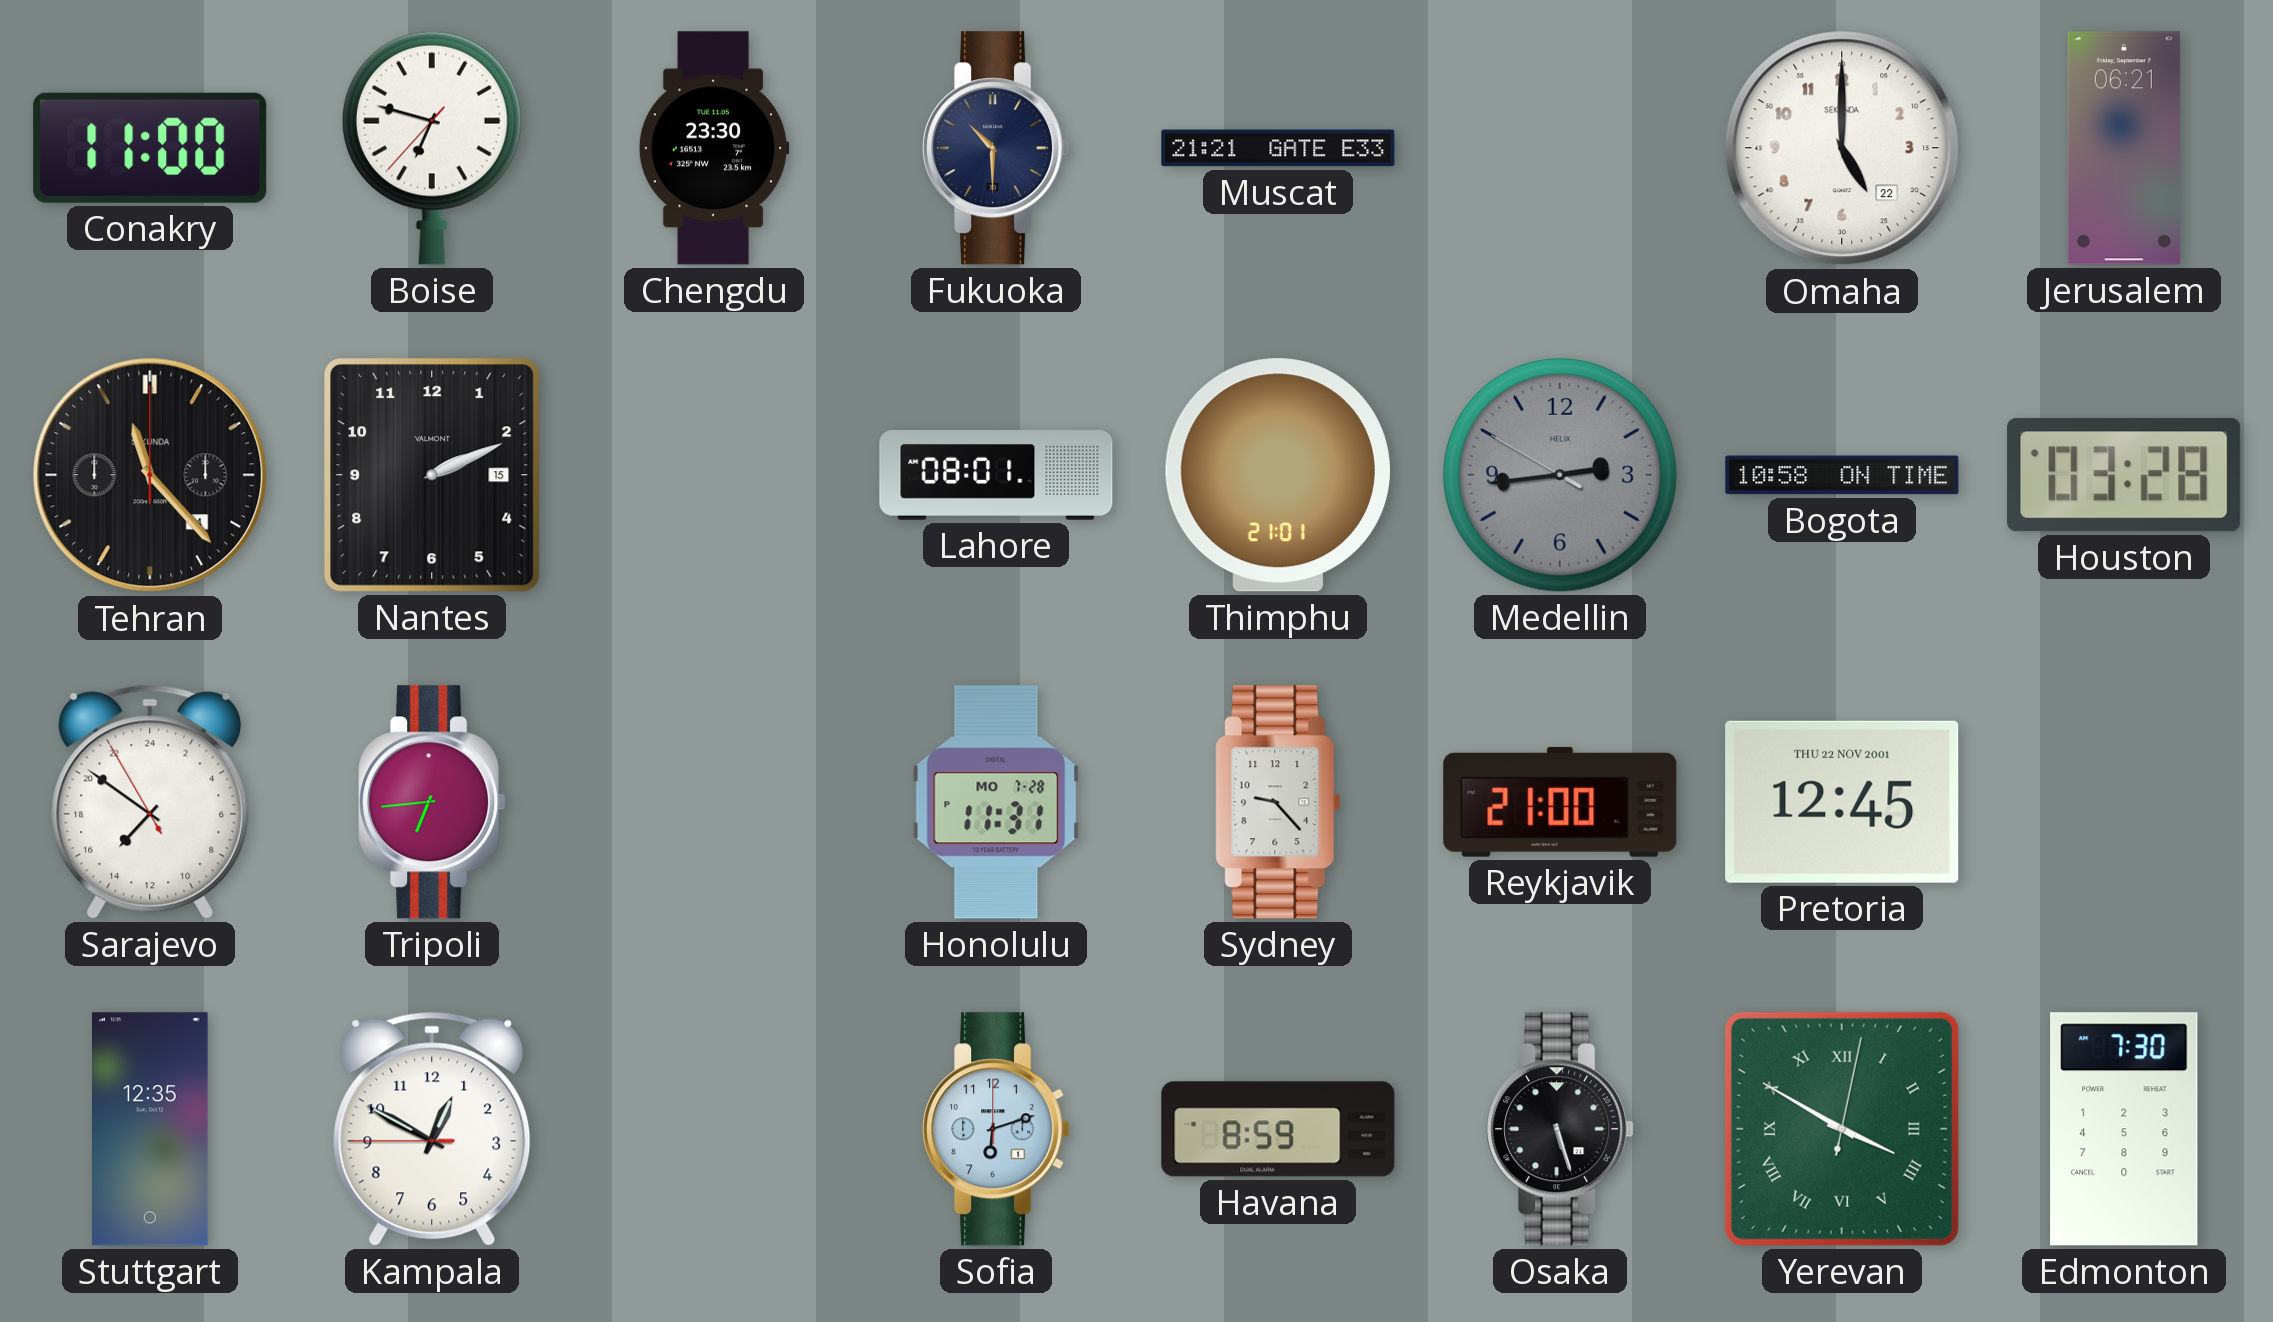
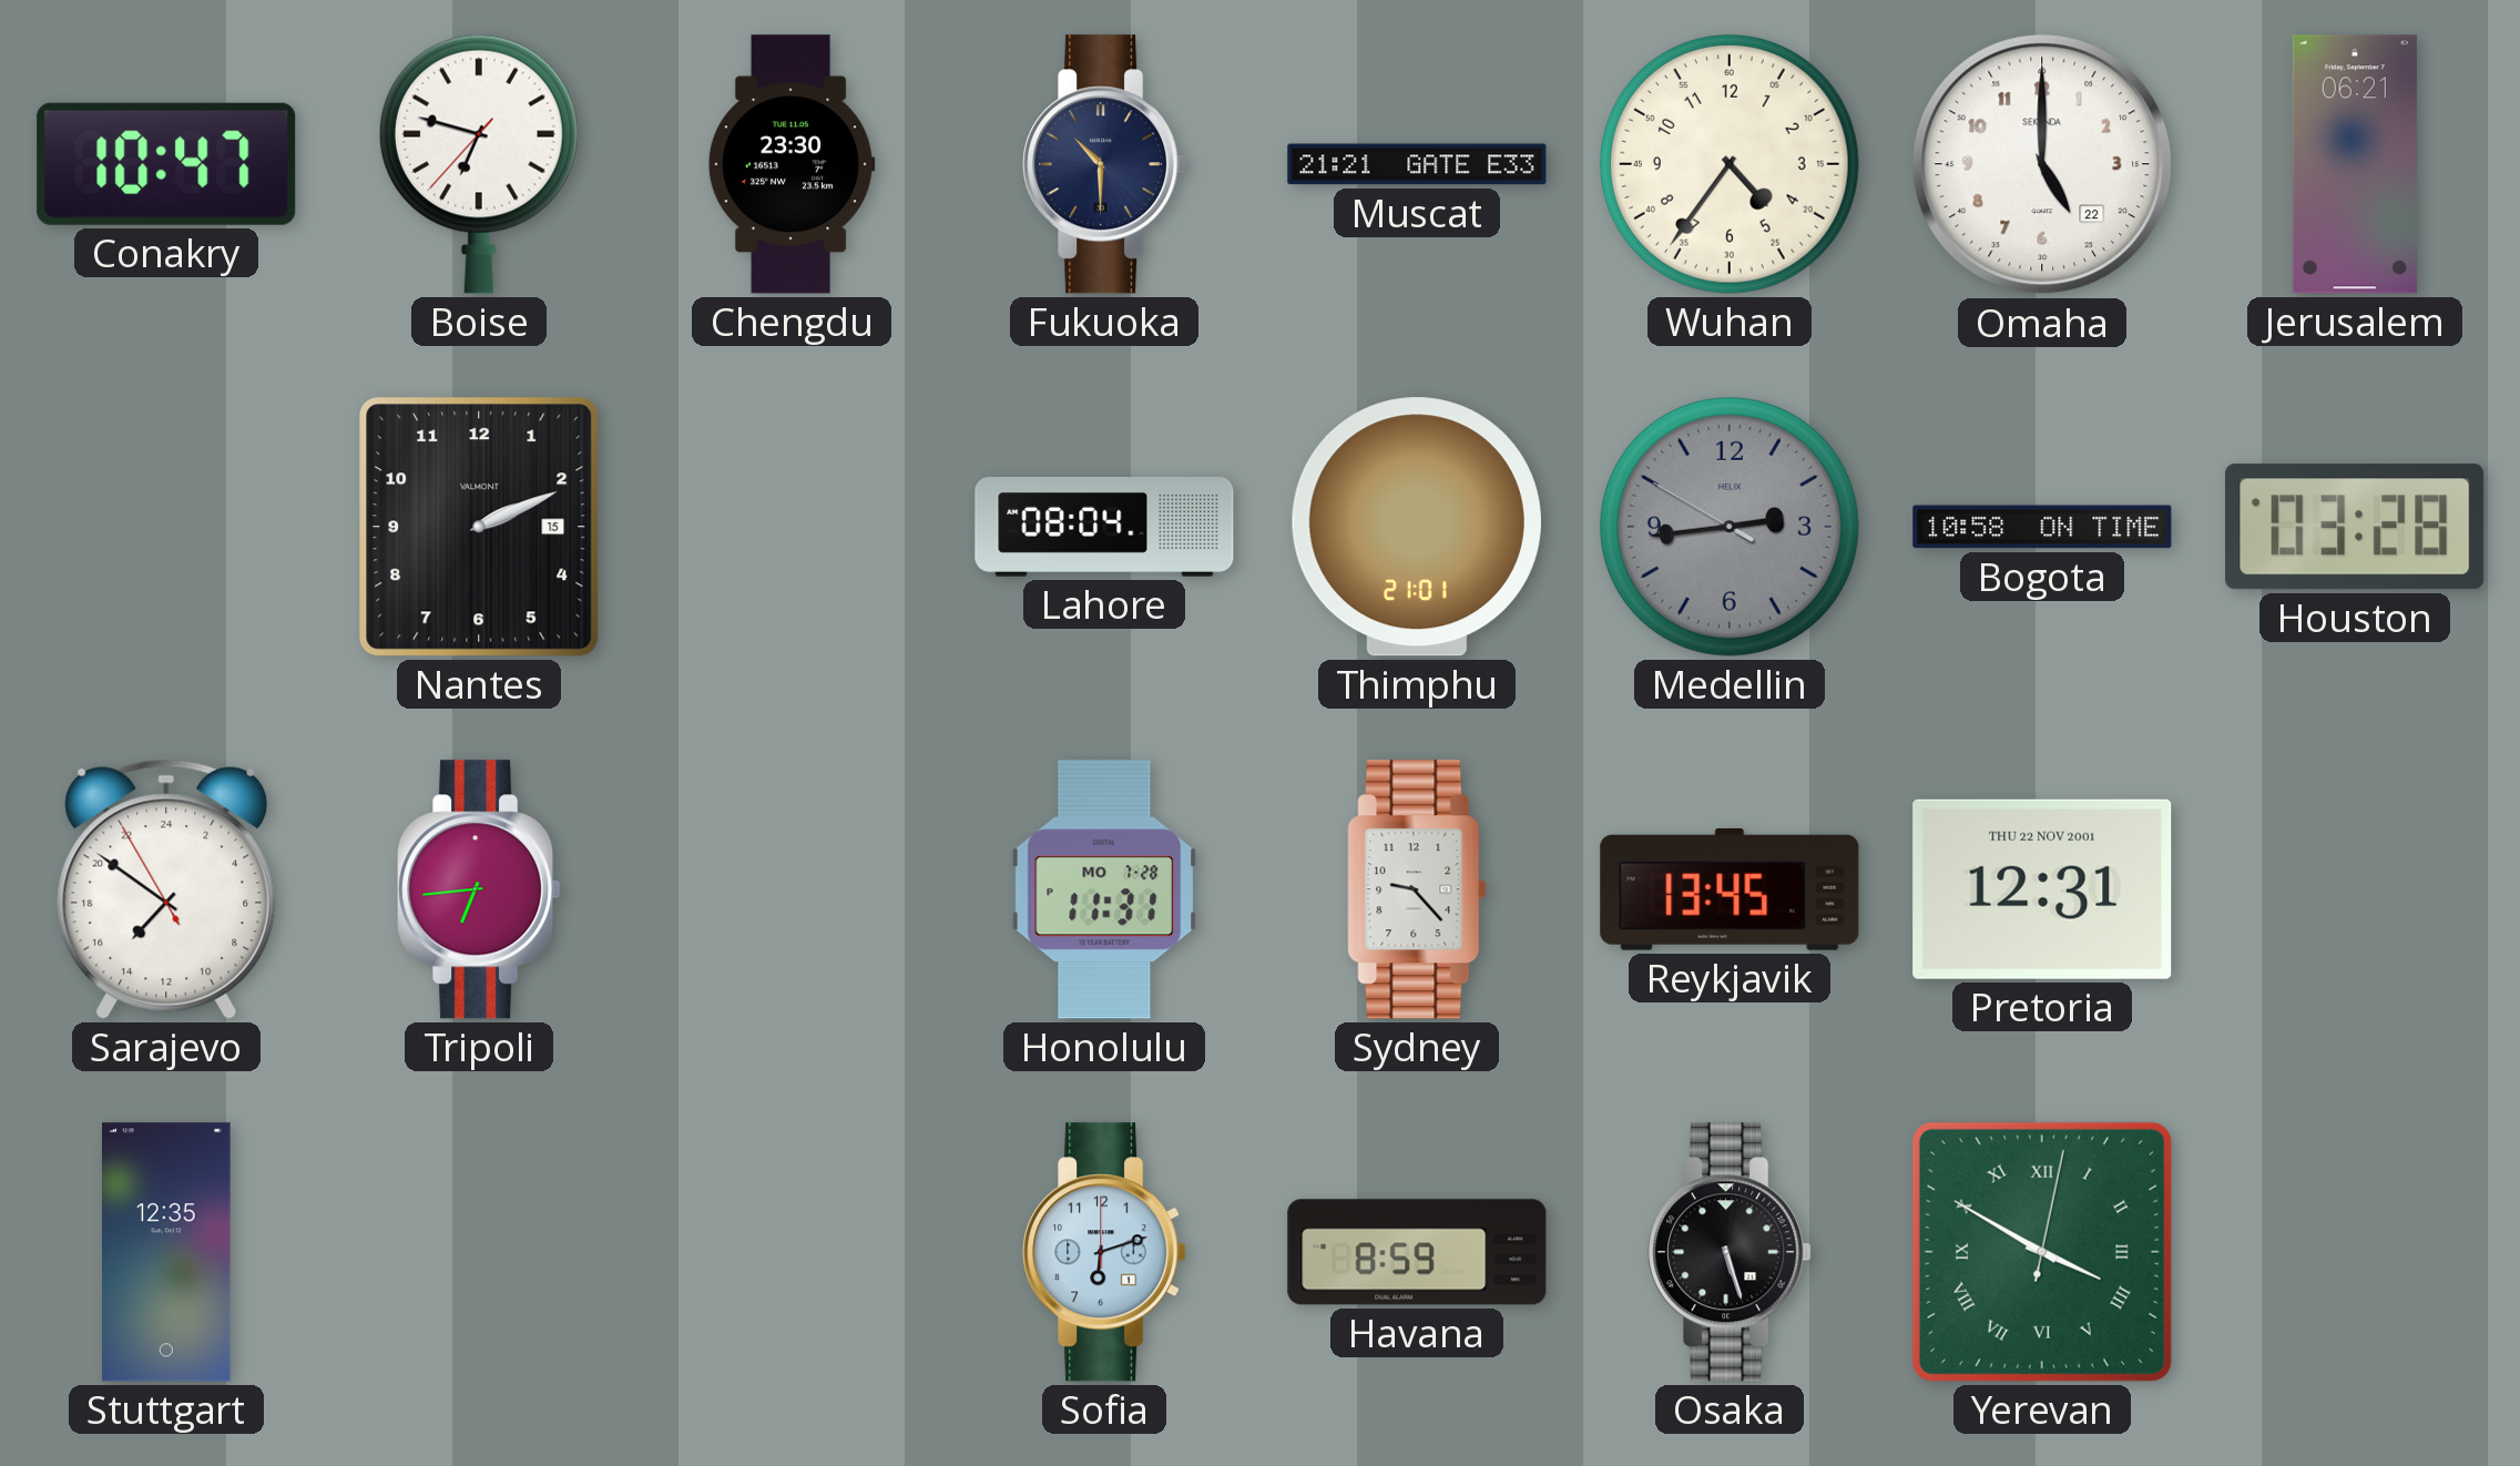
Conakry: 11:00 -> 10:47 (166, 164)
Wuhan: none -> 4:36 (1730, 164)
Tehran: 11:23 -> none (150, 475)
Lahore: 08:01 -> 08:04 (1104, 528)
Reykjavik: 21:00 -> 13:45 (1730, 889)
Pretoria: 12:45 -> 12:31 (2042, 889)
Kampala: 12:49 -> none (432, 1129)
Edmonton: 7:30 -> none (2124, 1129)
